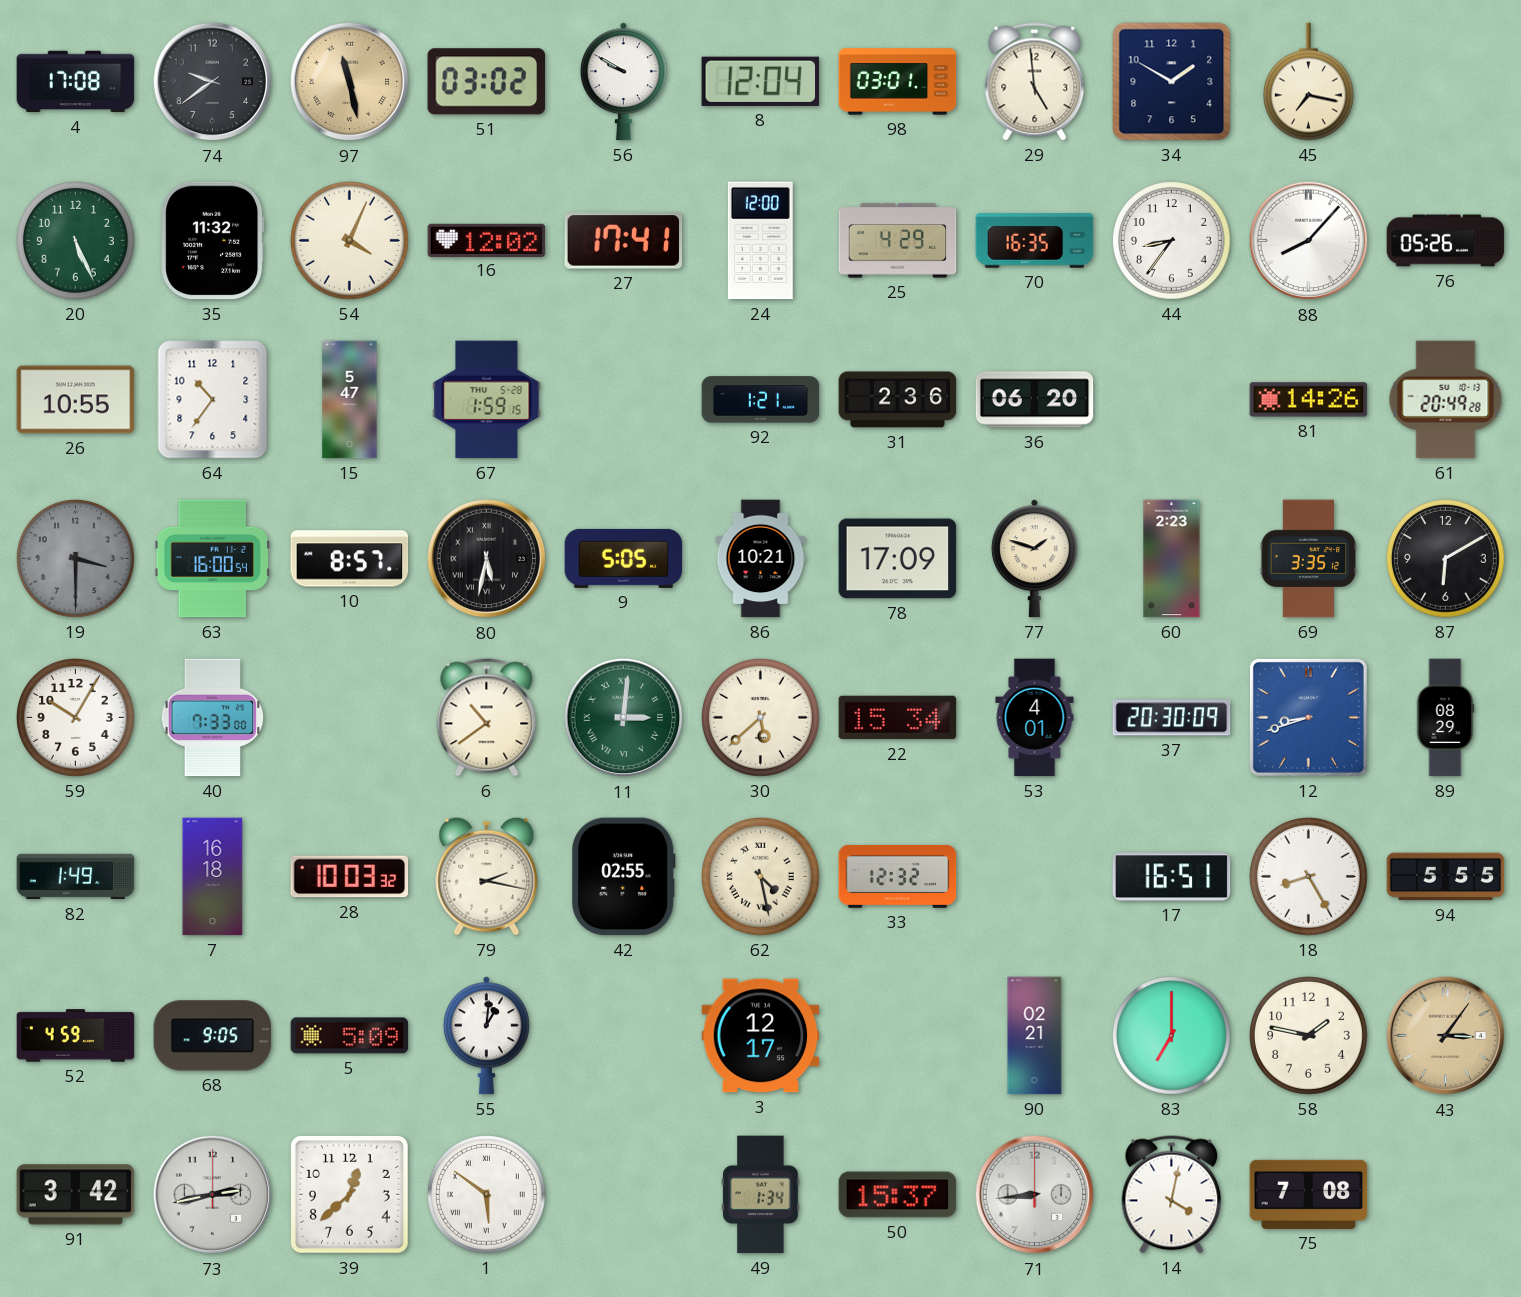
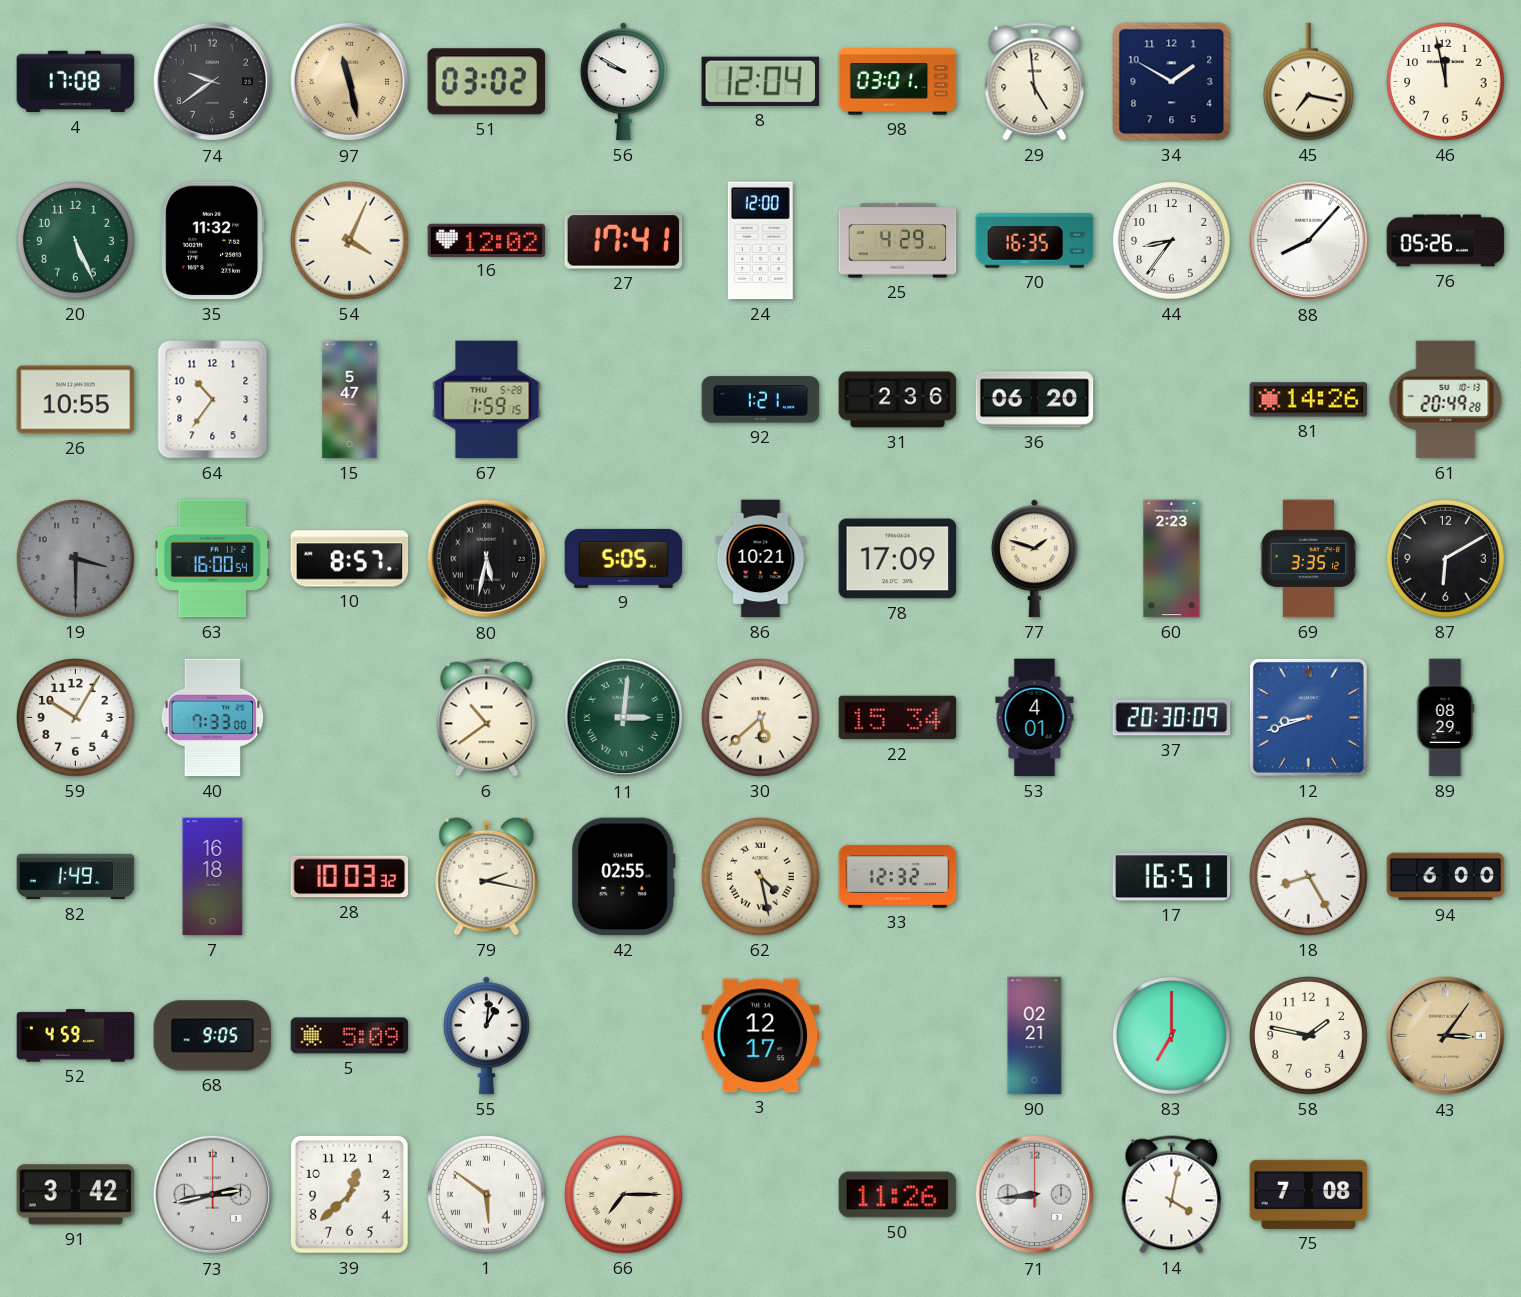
46: none -> 11:58 (1446, 82)
94: 5:55 -> 6:00 (1446, 877)
66: none -> 7:15 (624, 1195)
49: 1:34 -> none (761, 1195)
50: 15:37 -> 11:26 (898, 1195)
